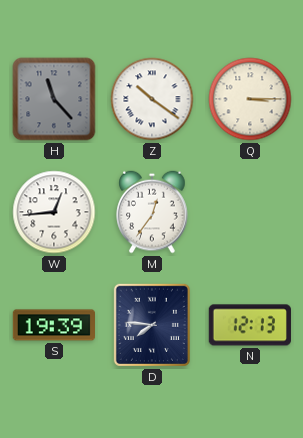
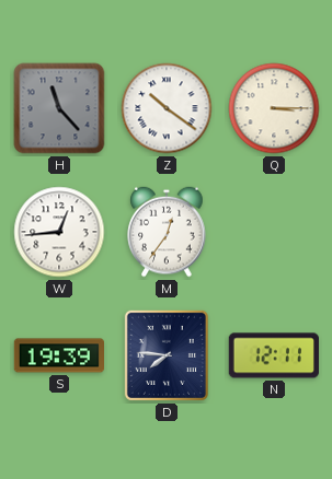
N: 12:13 -> 12:11 (274, 355)
